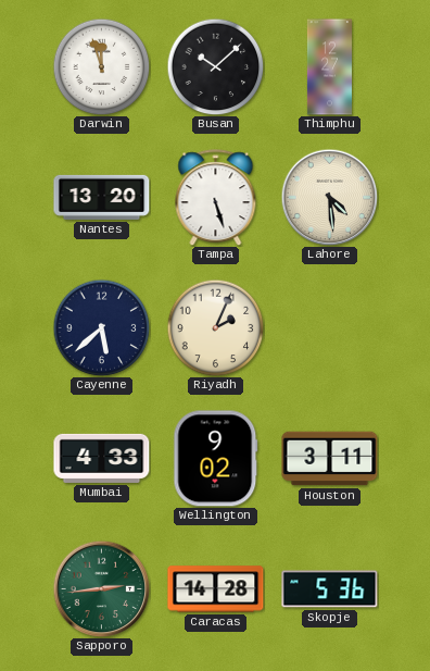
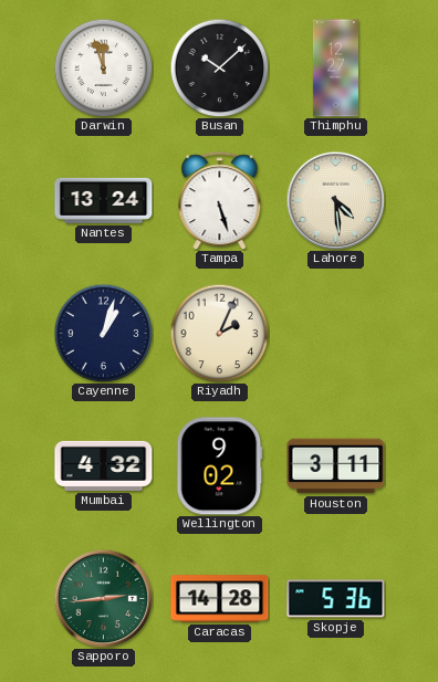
Nantes: 13:20 -> 13:24 (104, 200)
Cayenne: 5:38 -> 1:03 (103, 333)
Mumbai: 4:33 -> 4:32 (104, 465)
